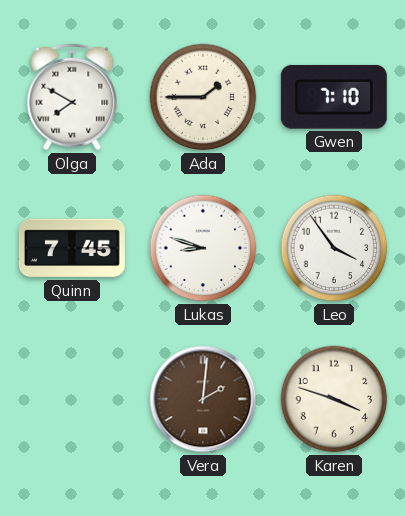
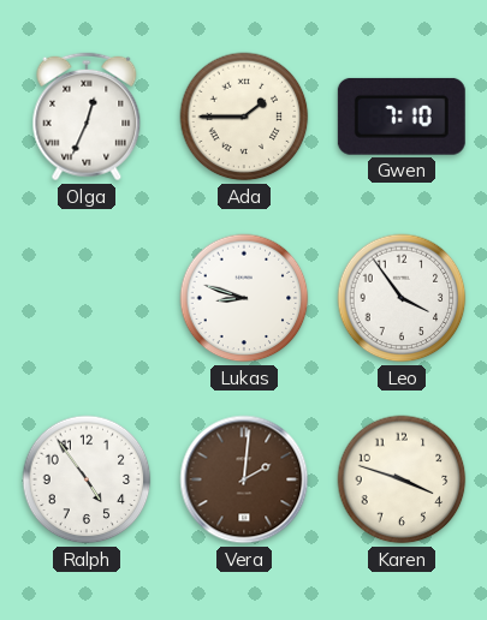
Olga: 7:50 -> 12:34 (87, 117)
Quinn: 7:45 -> none (72, 248)
Ralph: none -> 4:54 (87, 479)
